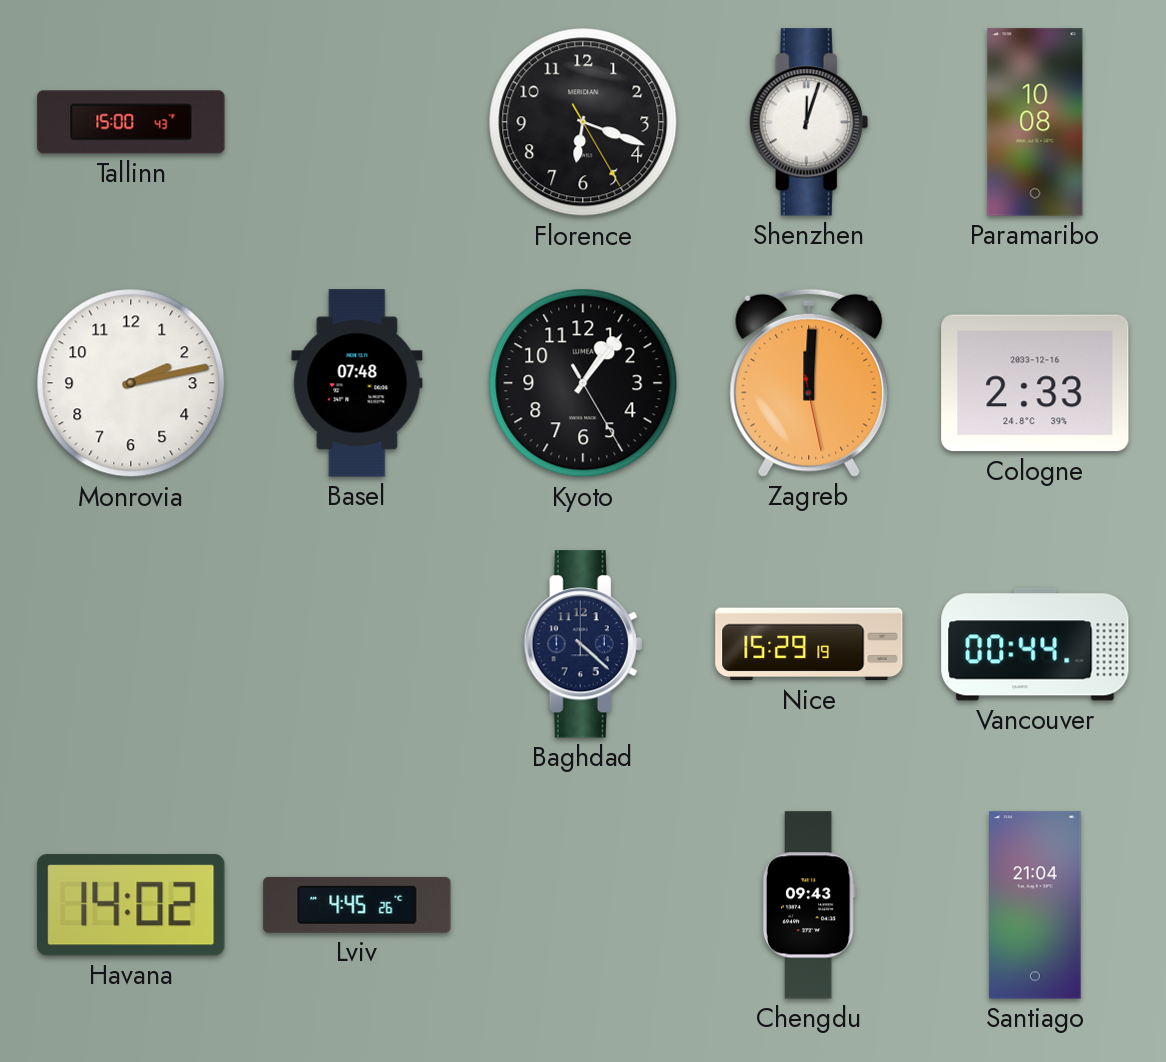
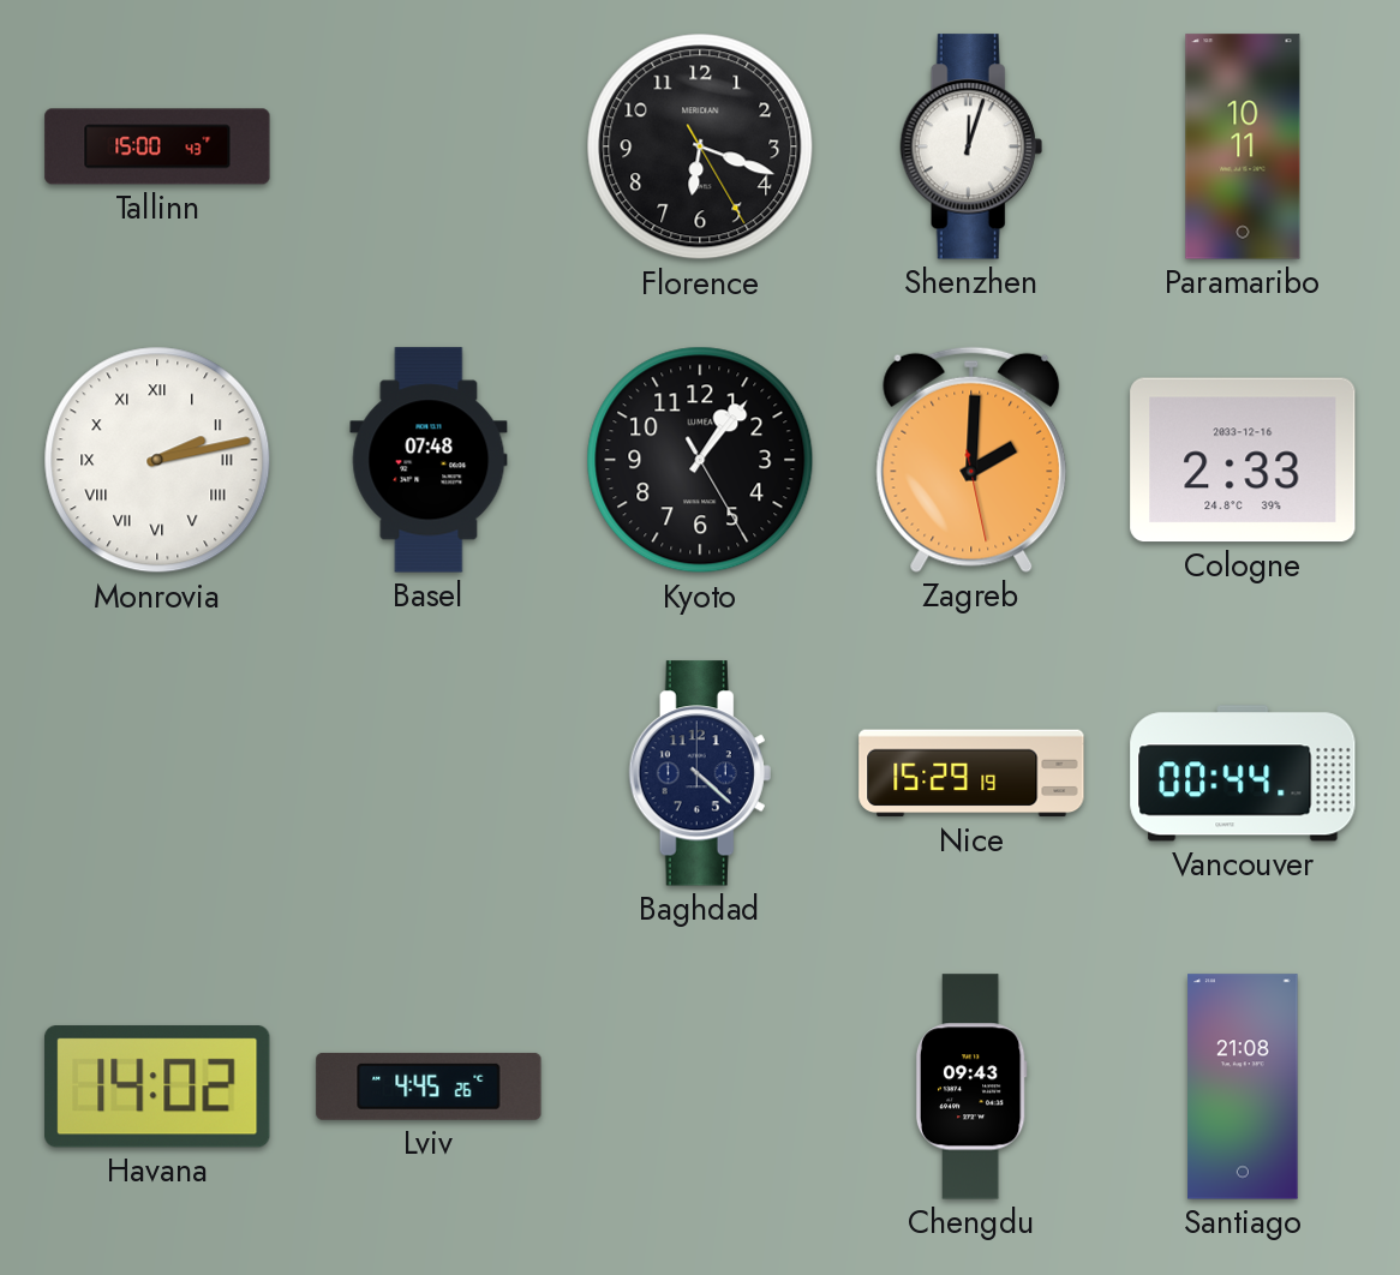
Paramaribo: 10:08 -> 10:11 (1243, 146)
Monrovia numerals: Arabic -> Roman (157, 460)
Zagreb: 12:00 -> 2:00 (971, 460)
Santiago: 21:04 -> 21:08 (1243, 1087)
